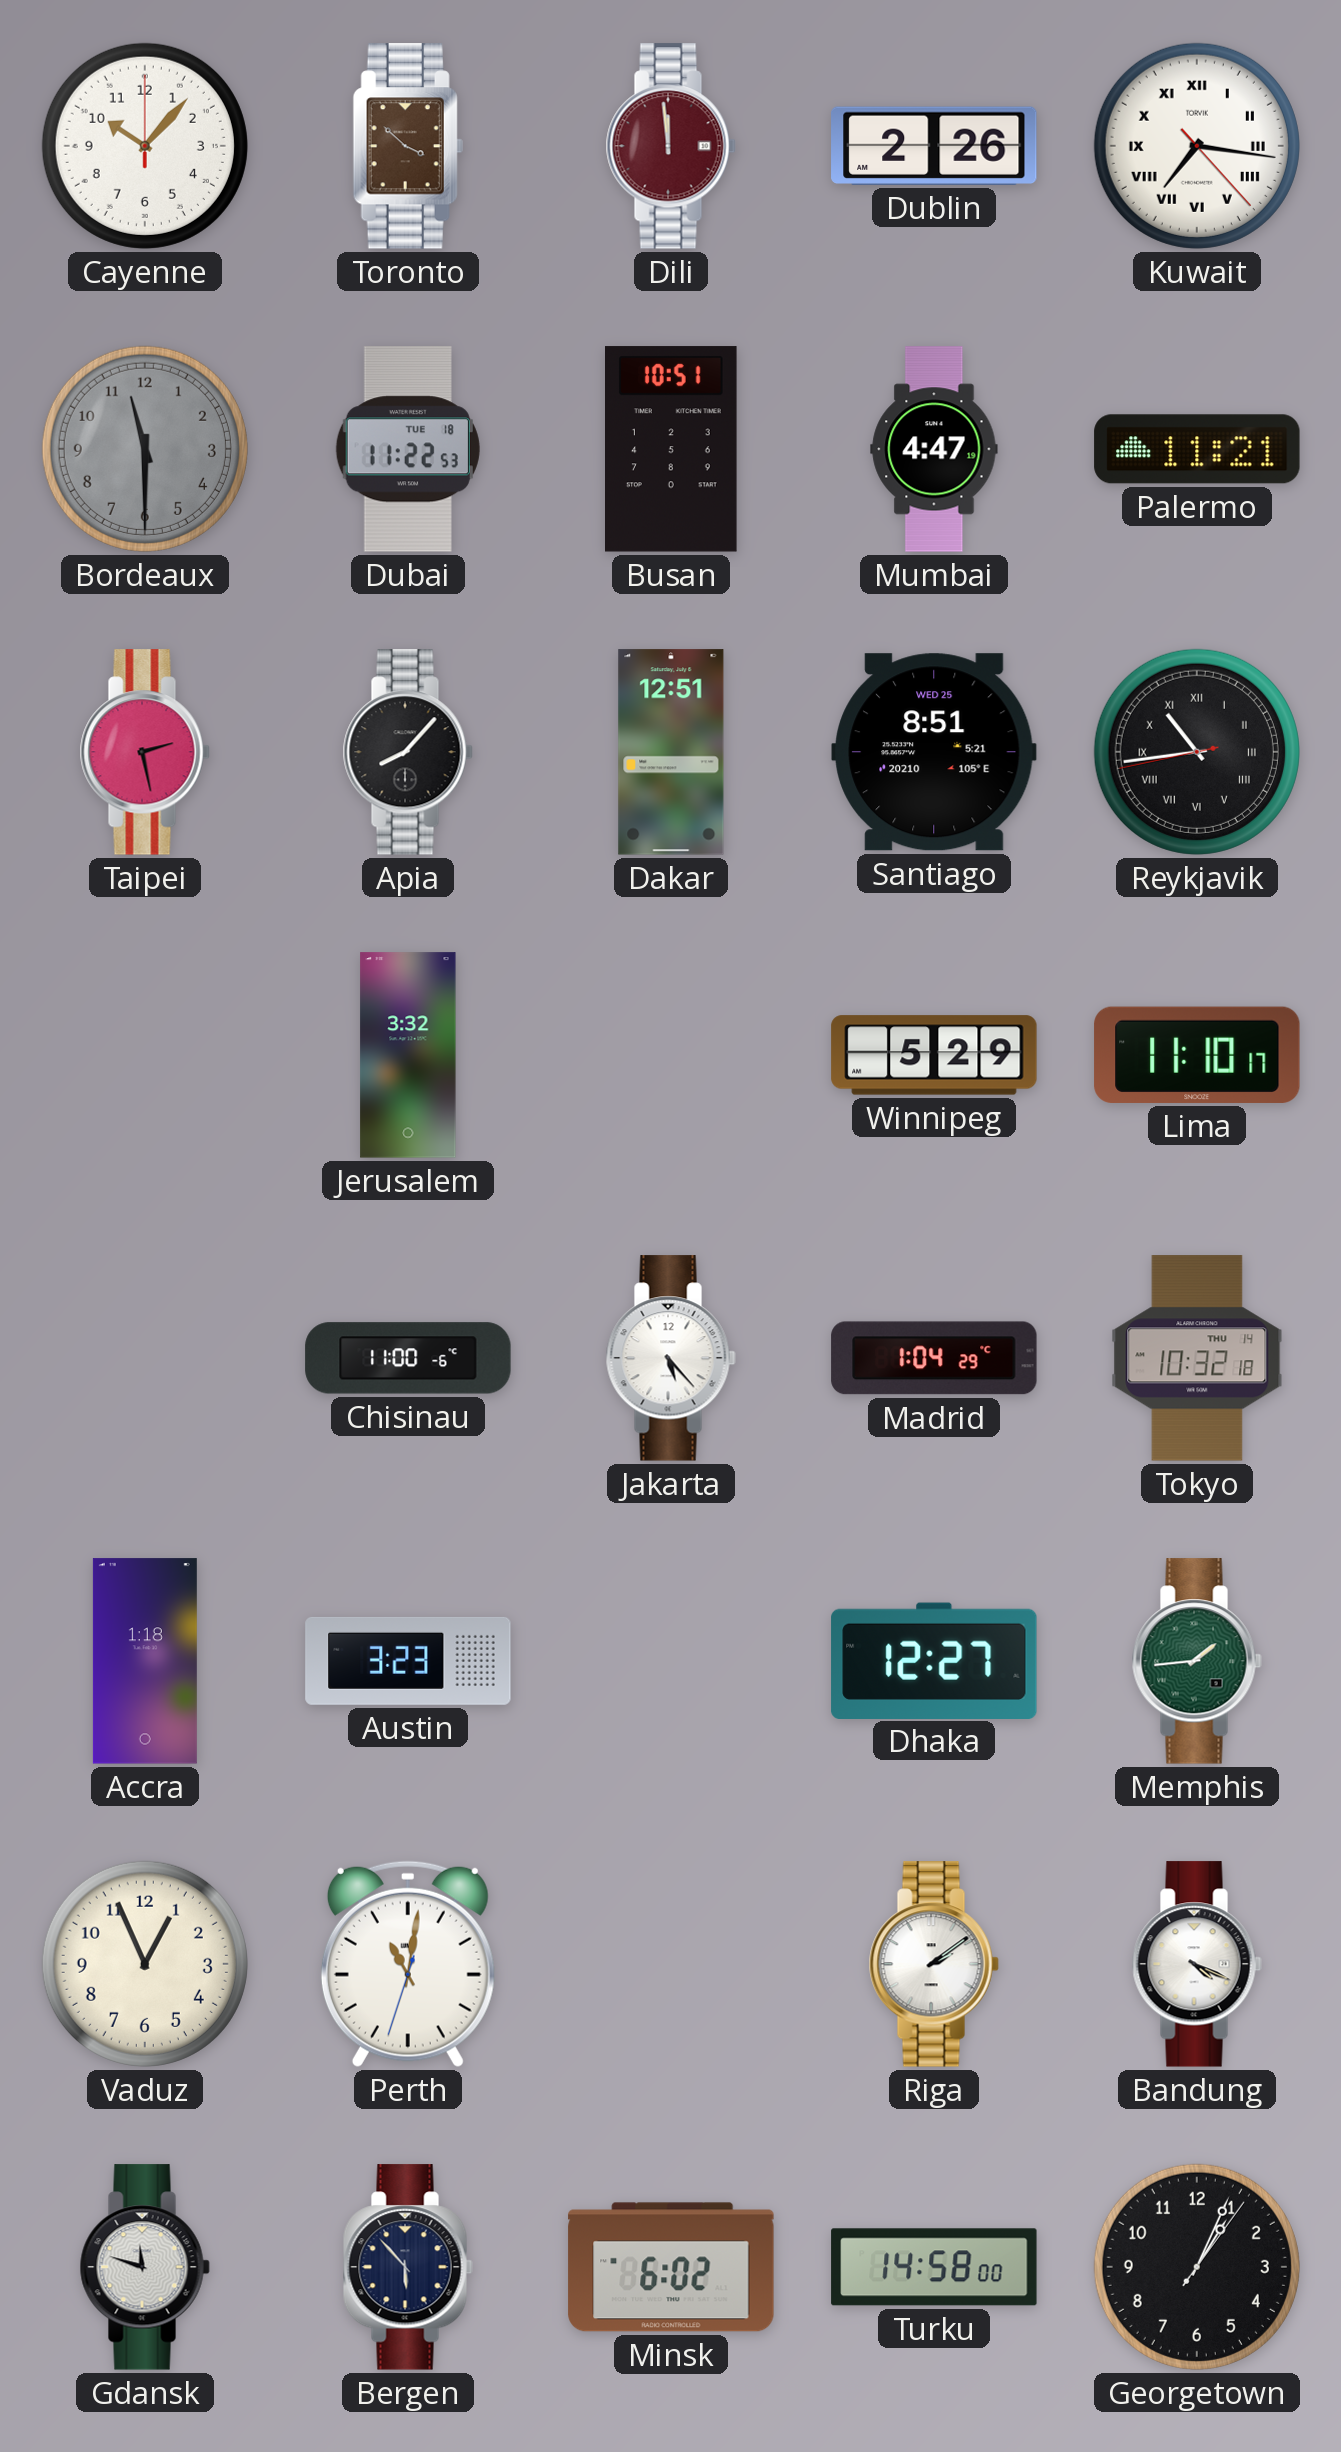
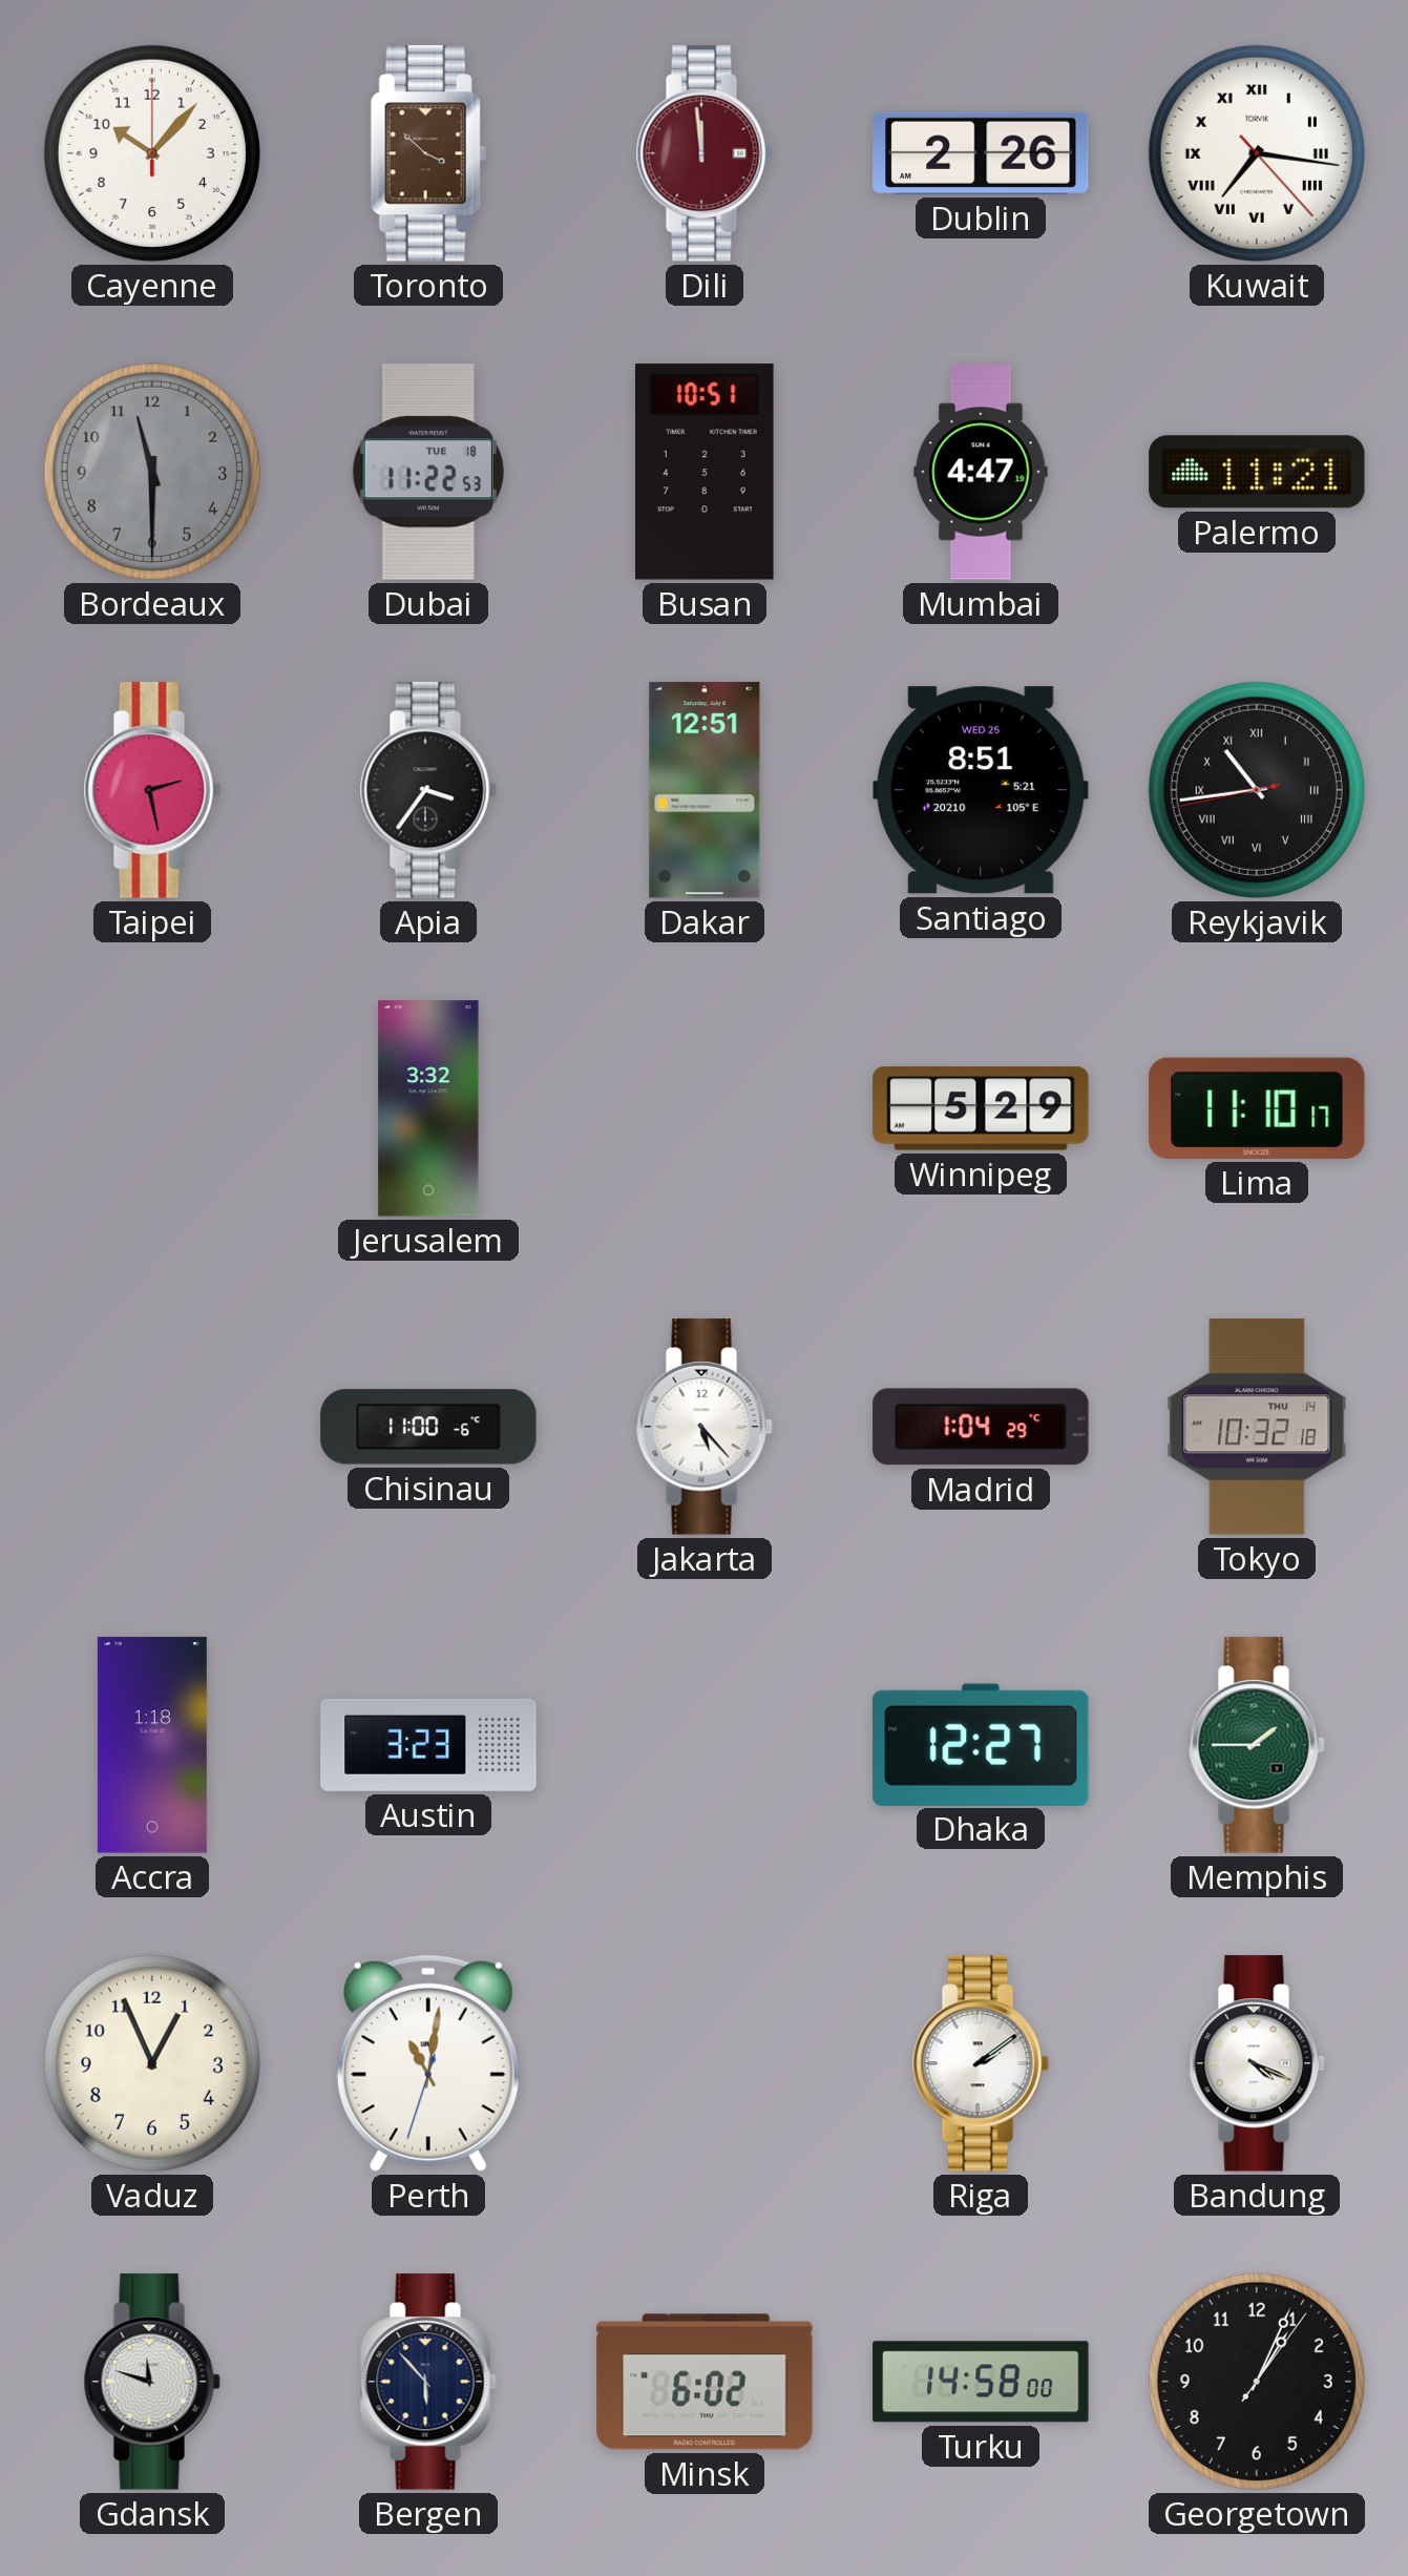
Apia: 8:07 -> 3:36 (428, 790)
Memphis: 1:44 -> 1:45 (1257, 1745)
